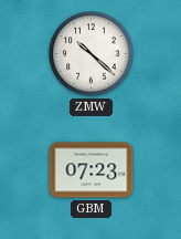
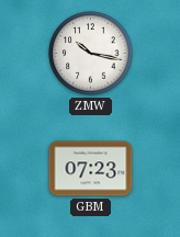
ZMW: 10:22 -> 10:17 (91, 54)
